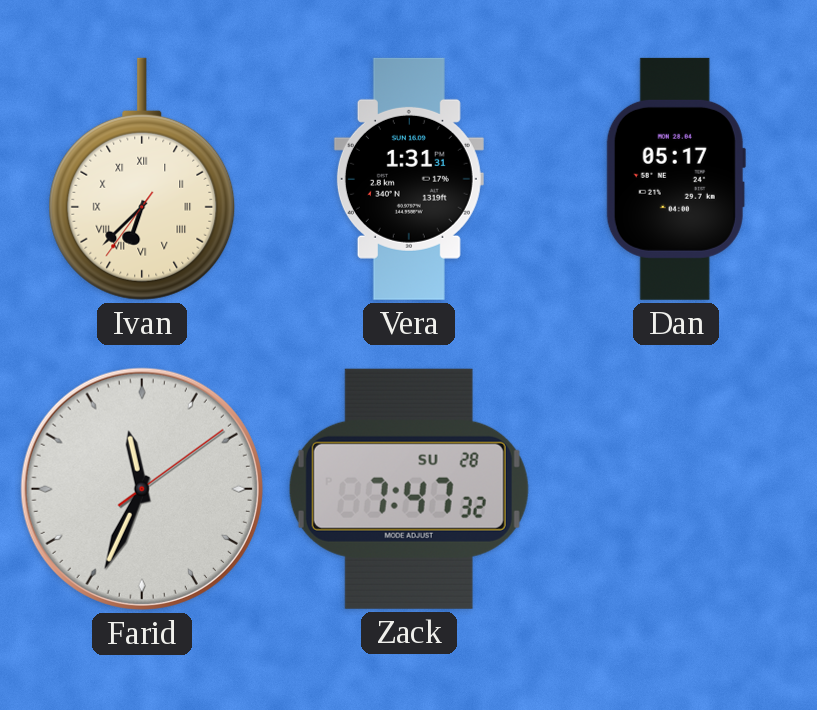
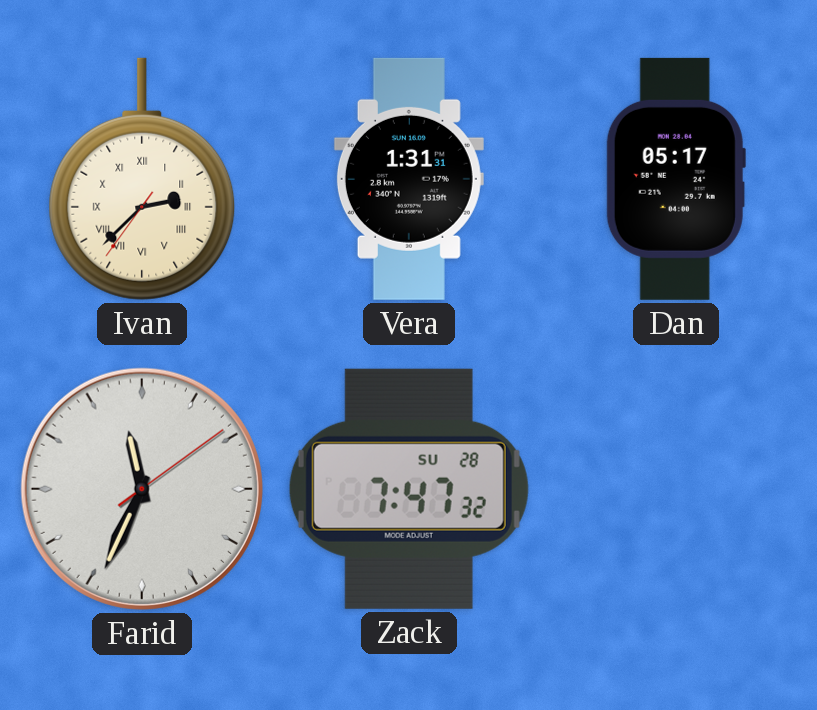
Ivan: 6:37 -> 2:37 (142, 179)
